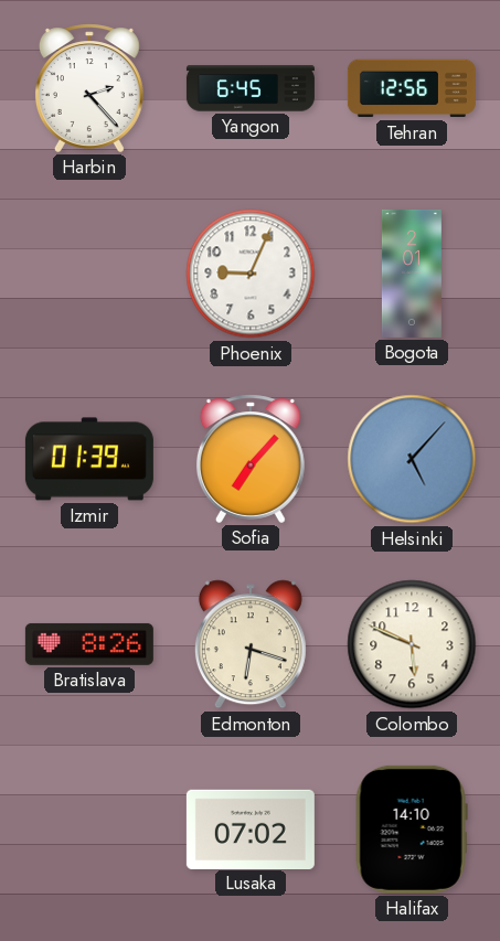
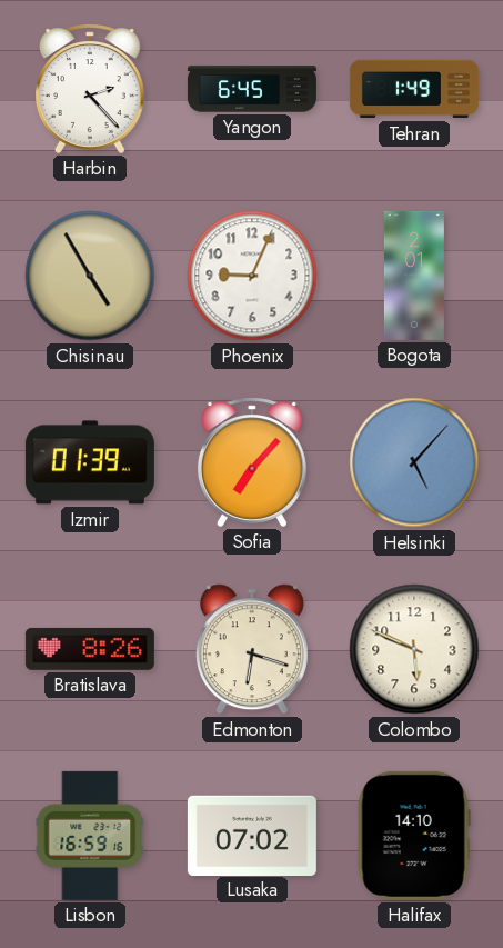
Tehran: 12:56 -> 1:49 (414, 89)
Chisinau: none -> 4:55 (90, 276)
Lisbon: none -> 16:59 (90, 836)
